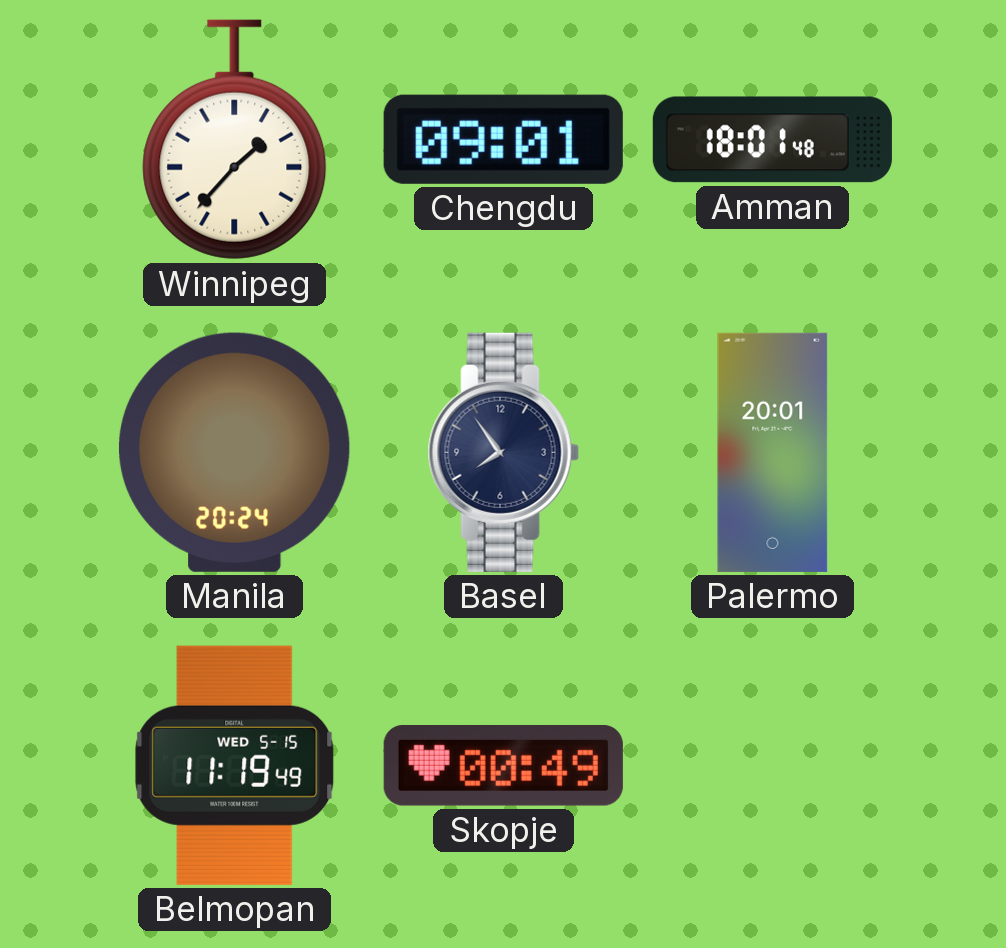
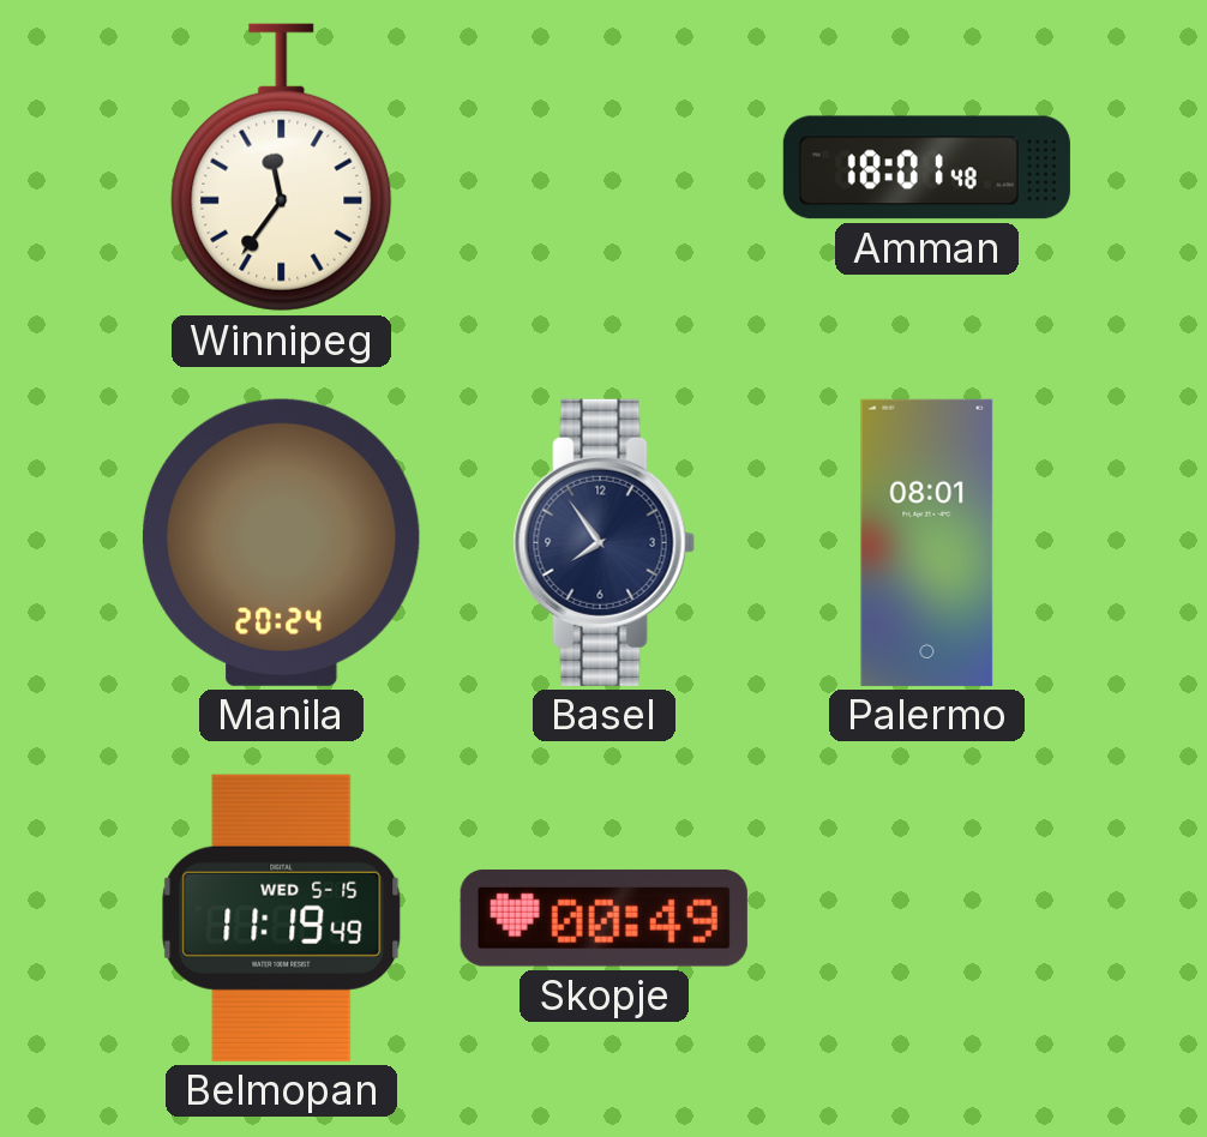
Winnipeg: 1:37 -> 11:36 (282, 168)
Chengdu: 09:01 -> none (503, 139)
Palermo: 20:01 -> 08:01 (927, 542)
